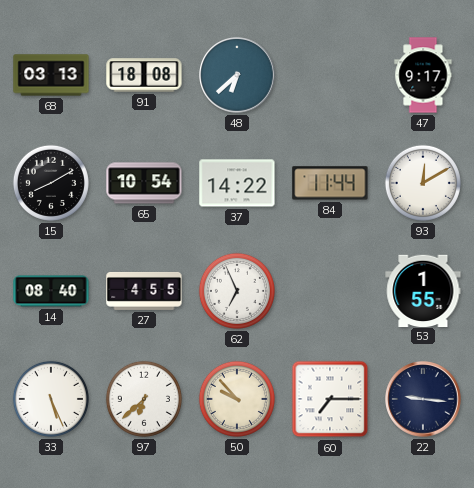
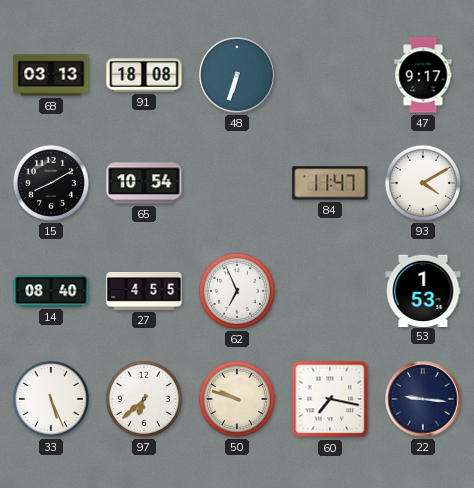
48: 6:38 -> 6:33 (237, 75)
37: 14:22 -> none (237, 183)
84: 11:44 -> 11:47 (330, 183)
93: 12:10 -> 4:10 (423, 183)
53: 1:55 -> 1:53 (423, 290)
50: 9:53 -> 9:48 (237, 399)
60: 7:15 -> 7:17 (330, 399)
